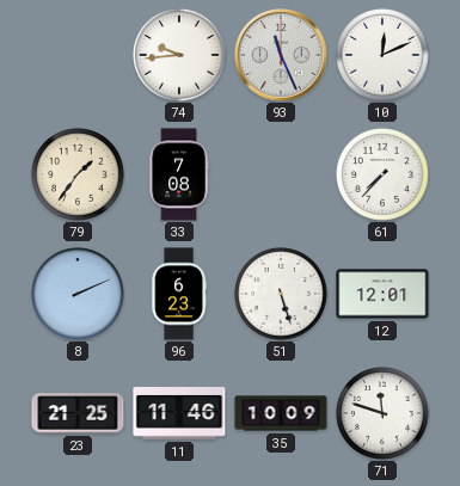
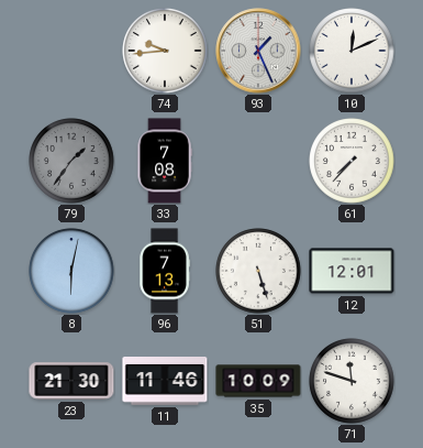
93: 11:26 -> 1:26 (258, 51)
79 dial: cream -> grey (71, 161)
8: 2:11 -> 6:02 (71, 271)
96: 6:23 -> 7:13 (165, 271)
23: 21:25 -> 21:30 (71, 381)
